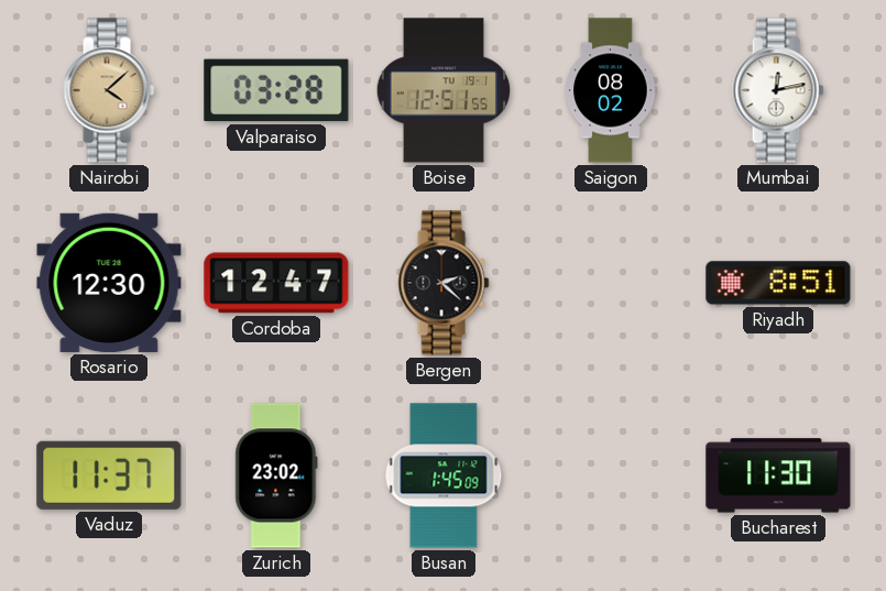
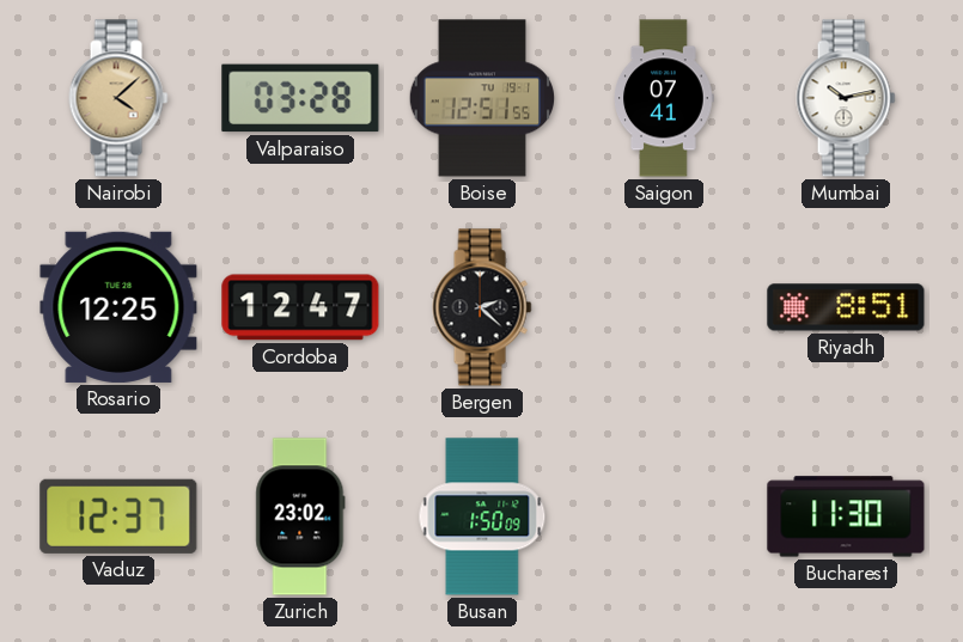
Saigon: 08:02 -> 07:41 (664, 98)
Mumbai: 12:13 -> 10:13 (846, 98)
Rosario: 12:30 -> 12:25 (118, 307)
Vaduz: 11:37 -> 12:37 (118, 516)
Busan: 1:45 -> 1:50 (482, 516)
